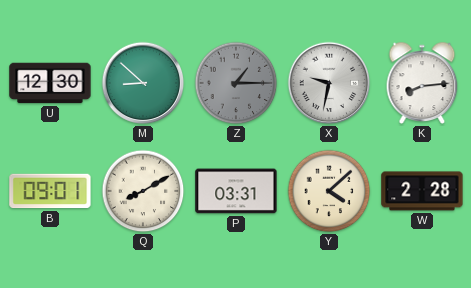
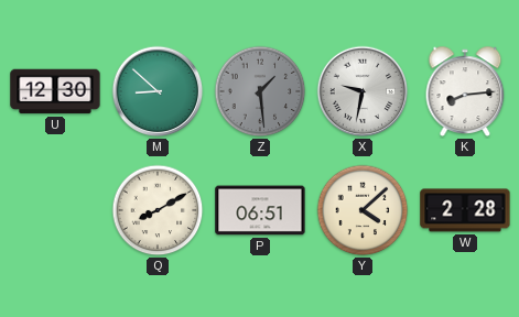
Z: 1:15 -> 1:29 (260, 91)
B: 09:01 -> none (50, 191)
P: 03:31 -> 06:51 (260, 210)
